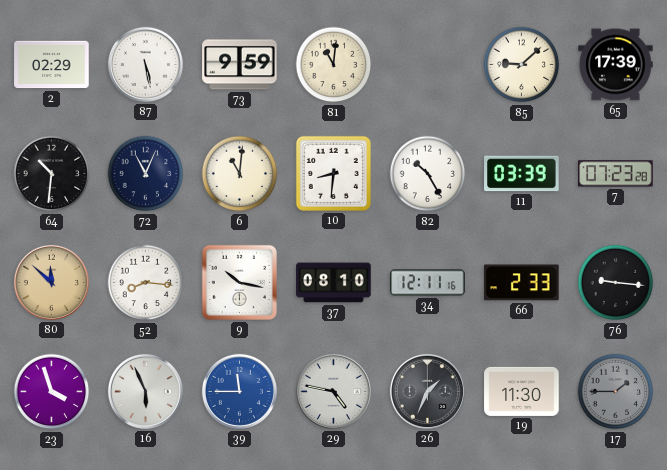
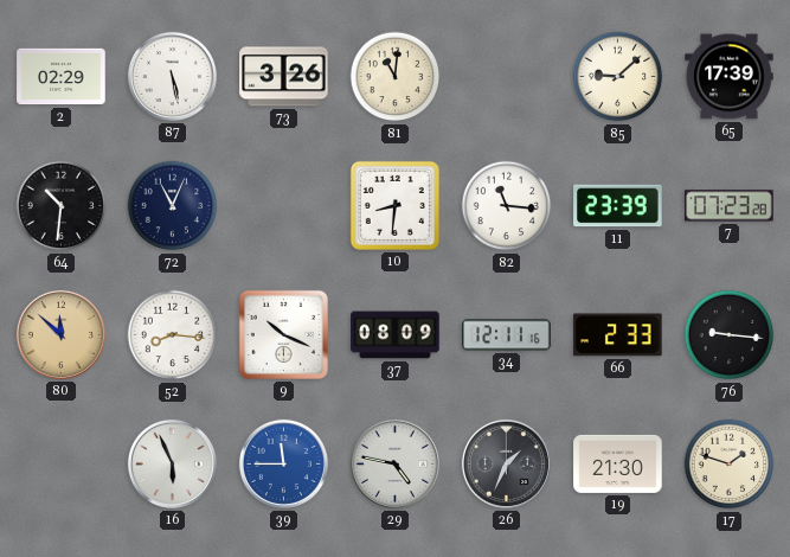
73: 9:59 -> 3:26 (284, 77)
6: 11:01 -> none (240, 174)
82: 10:25 -> 11:16 (507, 206)
11: 03:39 -> 23:39 (618, 206)
9: 10:17 -> 10:19 (283, 334)
37: 08:10 -> 08:09 (396, 335)
23: 3:57 -> none (52, 392)
19: 11:30 -> 21:30 (618, 463)
17: 1:45 -> 1:48 (730, 465)
17 dial: grey -> cream (730, 465)
